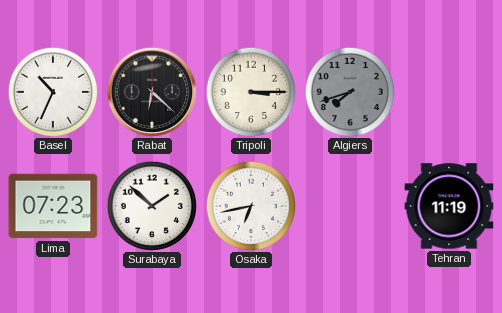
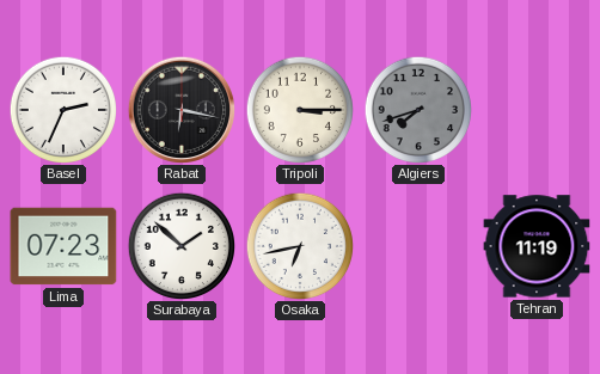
Basel: 10:34 -> 2:34 (62, 109)
Rabat: 6:22 -> 6:17 (180, 109)
